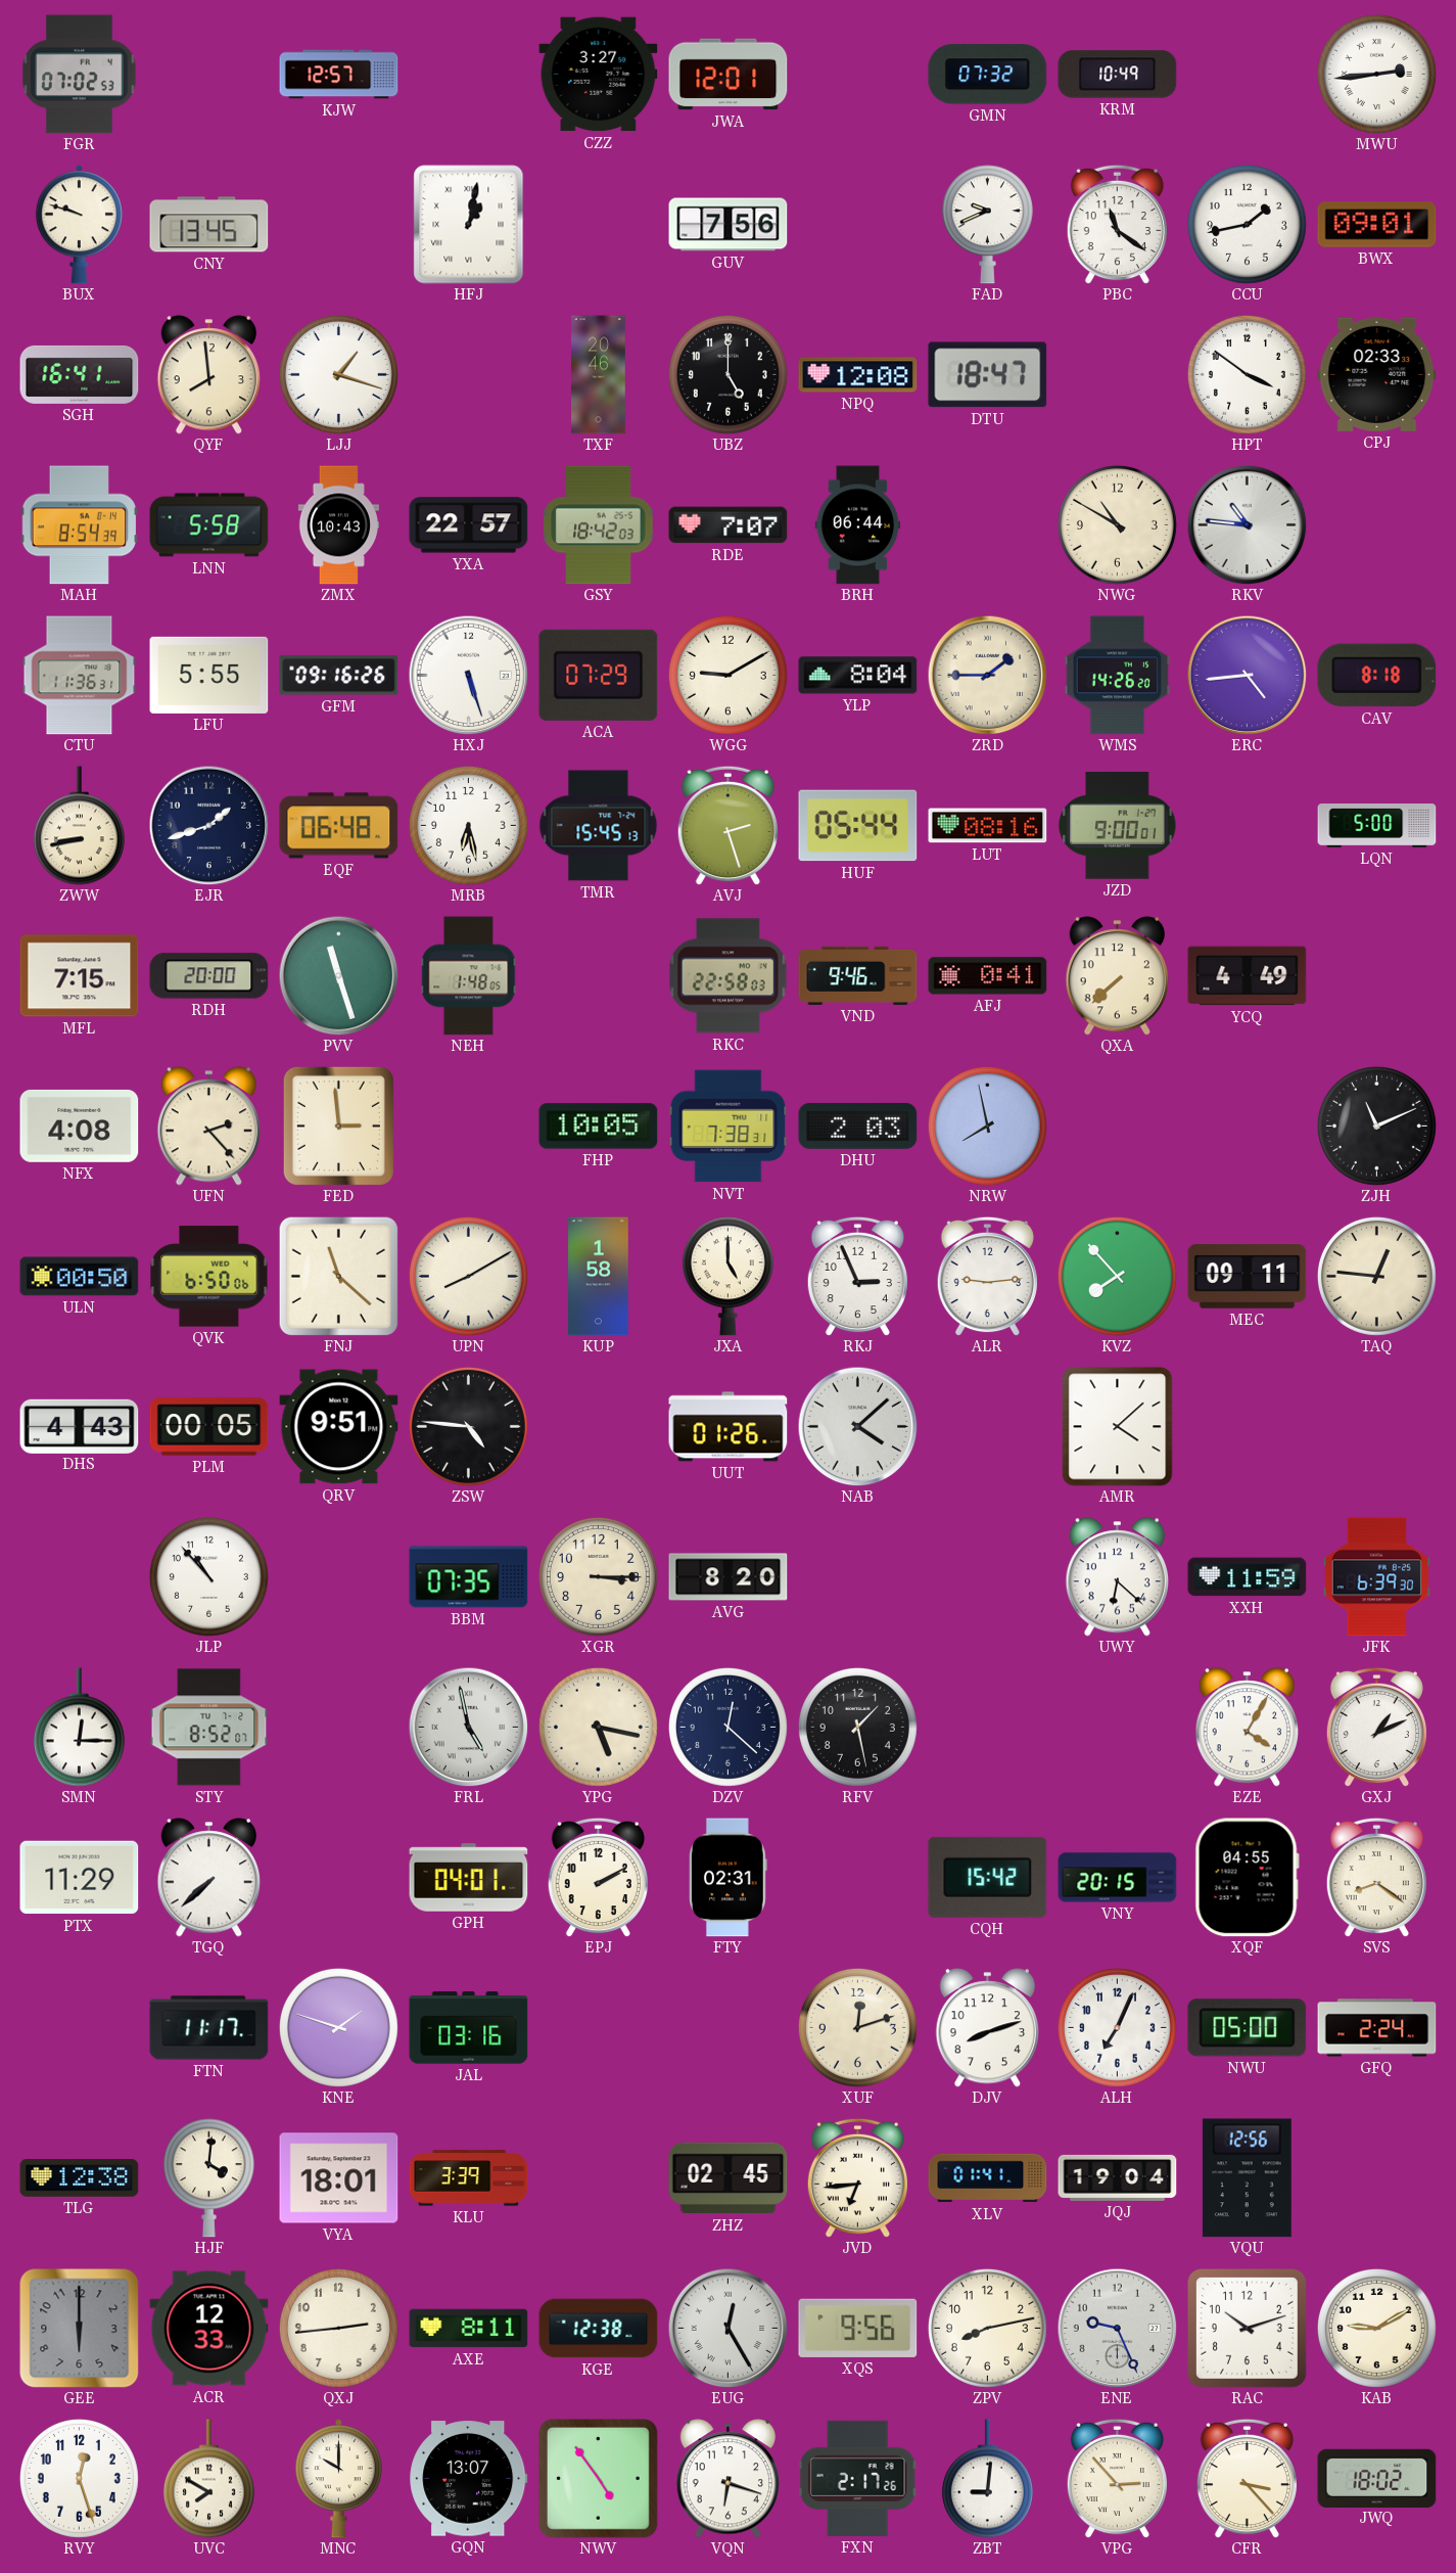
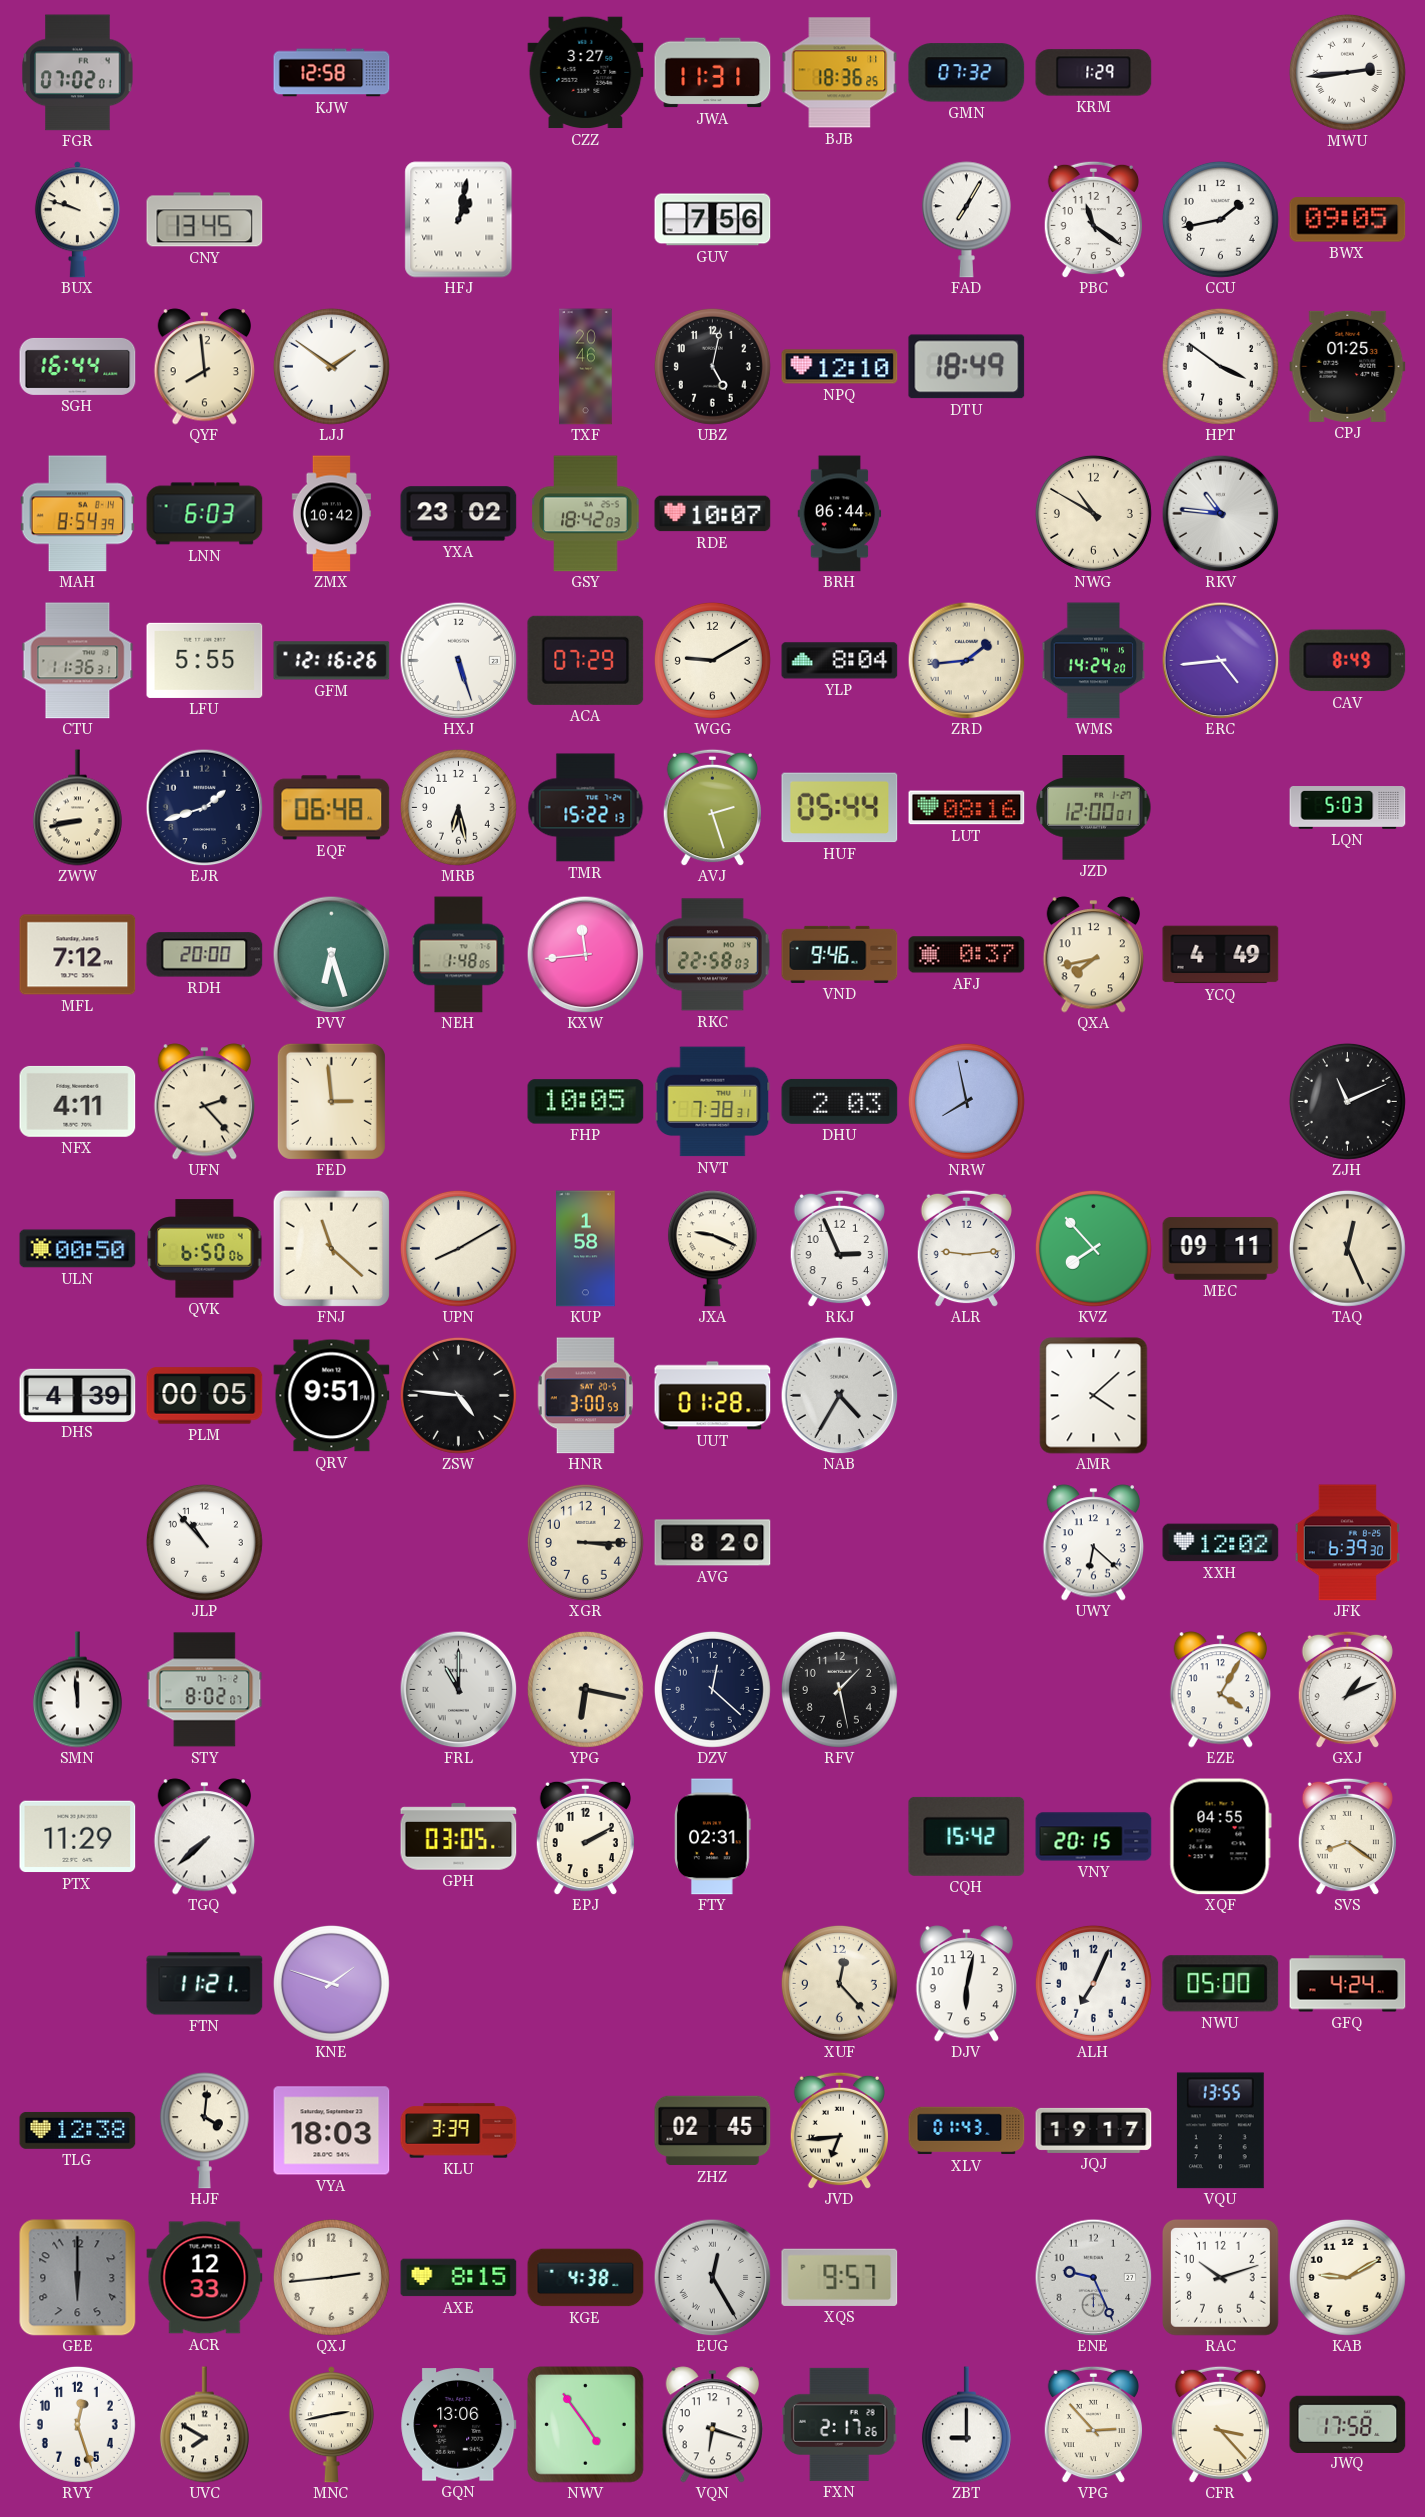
FGR: 07:02:53 -> 07:02:01 (78, 73)
KJW: 12:57 -> 12:58 (332, 73)
JWA: 12:01 -> 11:31 (713, 73)
BJB: none -> 18:36 (840, 73)
KRM: 10:49 -> 1:29 (1094, 73)
FAD: 9:41 -> 7:05 (966, 220)
BWX: 09:01 -> 09:05 (1348, 220)
SGH: 16:41 -> 16:44 (78, 366)
LJJ: 1:18 -> 1:51 (331, 366)
UBZ: 5:00 -> 5:02 (712, 366)
NPQ: 12:08 -> 12:10 (840, 367)
DTU: 18:47 -> 18:49 (967, 367)
CPJ: 02:33 -> 01:25 (1348, 366)
LNN: 5:58 -> 6:03 (205, 514)
ZMX: 10:43 -> 10:42 (331, 514)
YXA: 22:57 -> 23:02 (459, 514)
RDE: 7:07 -> 10:07 (713, 514)
GFM: 09:16 -> 12:16 (332, 661)
ZRD: 1:45 -> 1:44 (966, 660)
WMS: 14:26 -> 14:24 (1094, 661)
CAV: 8:18 -> 8:49 (1348, 661)
TMR: 15:45 -> 15:22 (586, 808)
JZD: 9:00 -> 12:00 (1094, 808)
LQN: 5:00 -> 5:03 (1348, 808)
MFL: 7:15 -> 7:12 (78, 955)
PVV: 11:27 -> 6:27 (331, 954)
KXW: none -> 11:44 (585, 954)
AFJ: 0:41 -> 0:37 (967, 955)
QXA: 7:38 -> 7:43 (1093, 955)
NFX: 4:08 -> 4:11 (78, 1101)
JXA: 5:00 -> 9:19 (712, 1249)
TAQ: 12:46 -> 12:26 (1347, 1248)
DHS: 4:43 -> 4:39 (78, 1395)
HNR: none -> 3:00 (585, 1396)
UUT: 01:26 -> 01:28 (713, 1396)
NAB: 4:08 -> 4:35 (839, 1395)
BBM: 07:35 -> none (469, 1577)
XXH: 11:59 -> 12:02 (1221, 1543)
SMN: 12:15 -> 11:59 (77, 1690)
STY: 8:52 -> 8:02 (205, 1690)
FRL: 4:58 -> 11:00 (458, 1689)
YPG: 5:17 -> 6:17 (585, 1689)
GPH: 04:01 -> 03:05 (459, 1837)
FTN: 11:17 -> 11:21 (205, 1984)
JAL: 03:16 -> none (469, 2028)
XUF: 12:12 -> 12:23 (839, 1983)
DJV: 8:12 -> 6:02 (966, 1984)
GFQ: 2:24 -> 4:24 (1348, 1984)
VYA: 18:01 -> 18:03 (332, 2131)
XLV: 01:41 -> 01:43 (967, 2131)
JQJ: 19:04 -> 19:17 (1094, 2130)
VQU: 12:56 -> 13:55 (1220, 2131)
AXE: 8:11 -> 8:15 (459, 2278)
KGE: 12:38 -> 4:38 (586, 2278)
XQS: 9:56 -> 9:57 (840, 2277)
ZPV: 8:13 -> none (987, 2328)
MNC: 10:00 -> 2:43 (331, 2425)
GQN: 13:07 -> 13:06 (459, 2425)
ZBT: 9:01 -> 9:00 (966, 2425)
JWQ: 18:02 -> 17:58 (1348, 2424)
